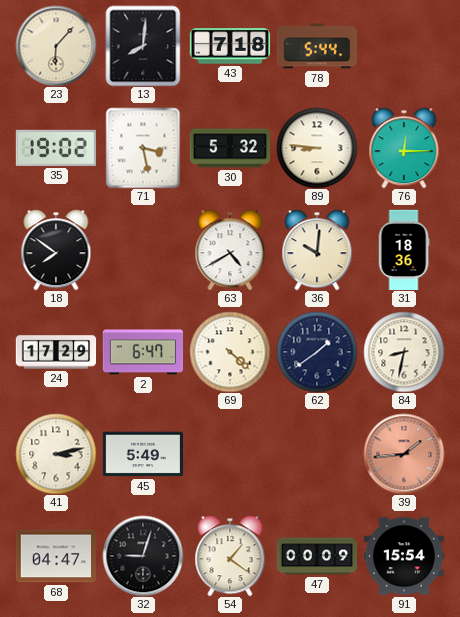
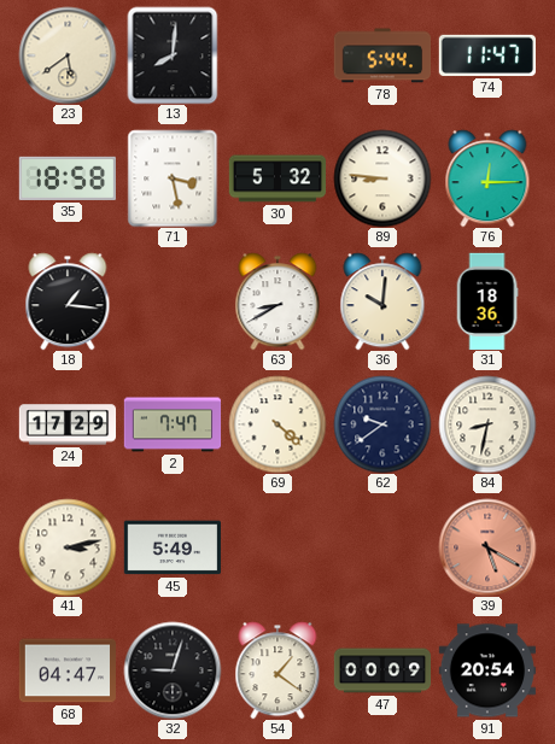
23: 6:07 -> 5:39 (68, 55)
43: 7:18 -> none (230, 46)
74: none -> 11:47 (486, 55)
35: 19:02 -> 18:58 (66, 178)
18: 7:51 -> 1:16 (68, 301)
63: 4:40 -> 8:40 (277, 301)
2: 6:47 -> 7:47 (173, 424)
62: 1:39 -> 9:39 (382, 424)
39: 1:44 -> 5:20 (487, 547)
91: 15:54 -> 20:54 (486, 670)
